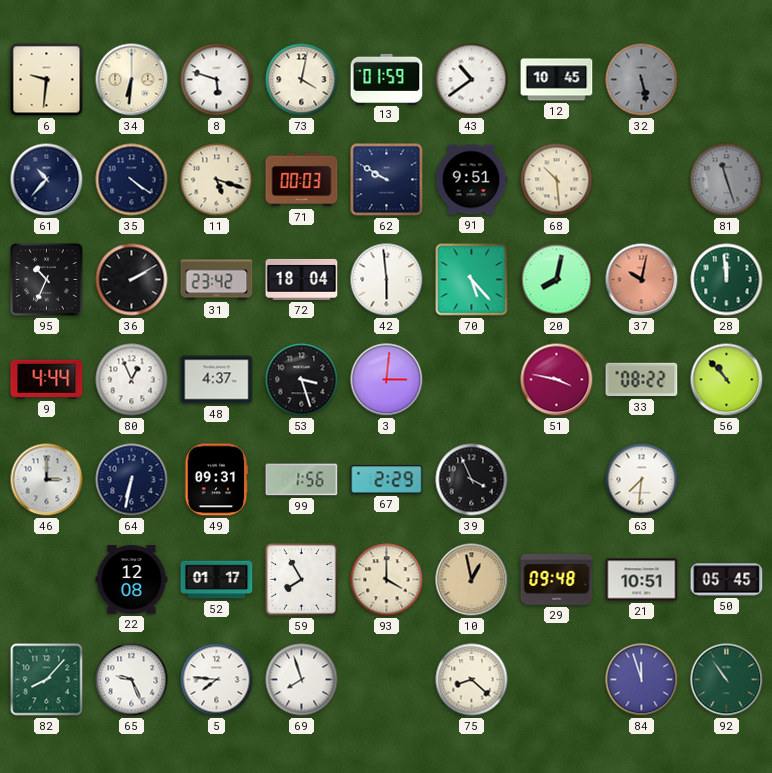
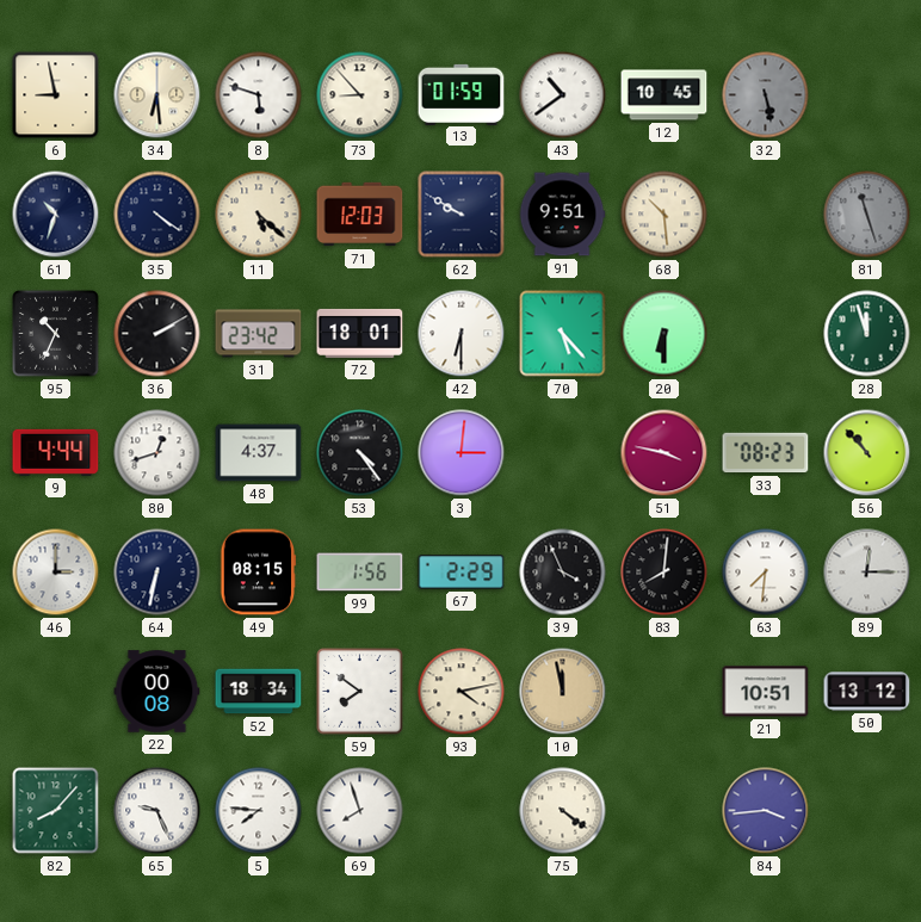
6: 9:31 -> 8:58 (56, 95)
34: 6:31 -> 6:29 (157, 95)
73: 4:02 -> 8:53 (360, 95)
61: 10:37 -> 10:33 (56, 215)
11: 5:18 -> 5:22 (259, 215)
71: 00:03 -> 12:03 (360, 215)
72: 18:04 -> 18:01 (360, 333)
42: 5:59 -> 6:30 (462, 334)
20: 8:02 -> 6:30 (665, 334)
37: 10:02 -> none (642, 280)
28: 11:59 -> 11:57 (867, 334)
80: 12:56 -> 12:42 (157, 453)
53: 3:27 -> 4:24 (360, 453)
33: 08:22 -> 08:23 (766, 453)
49: 09:31 -> 08:15 (258, 573)
83: none -> 8:01 (665, 573)
89: none -> 12:15 (867, 573)
22: 12:08 -> 00:08 (157, 692)
52: 01:17 -> 18:34 (259, 692)
59: 7:55 -> 7:51 (360, 692)
93: 4:00 -> 4:13 (462, 692)
10: 12:58 -> 11:58 (563, 692)
29: 09:48 -> none (557, 579)
50: 05:45 -> 13:12 (867, 692)
75: 8:22 -> 4:21 (563, 811)
84: 11:57 -> 3:44 (766, 811)
92: 10:54 -> none (727, 680)
